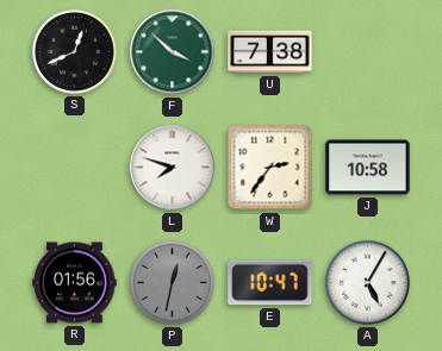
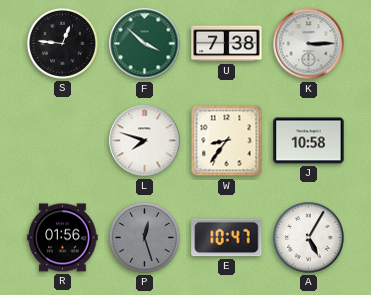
S: 12:41 -> 12:46 (62, 43)
K: none -> 3:15 (309, 44)
W: 2:36 -> 8:36 (227, 141)
P: 12:32 -> 12:27 (144, 237)
